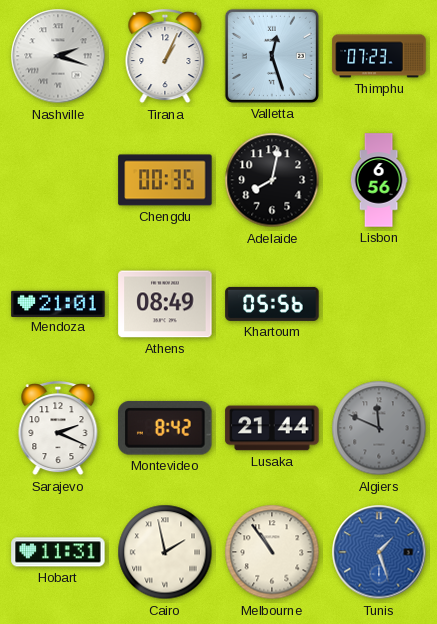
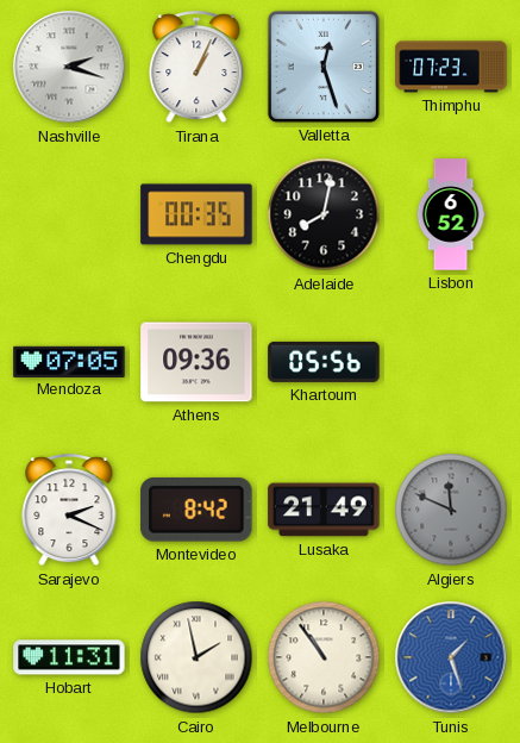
Lisbon: 6:56 -> 6:52 (451, 214)
Mendoza: 21:01 -> 07:05 (69, 361)
Athens: 08:49 -> 09:36 (196, 362)
Lusaka: 21:44 -> 21:49 (324, 510)
